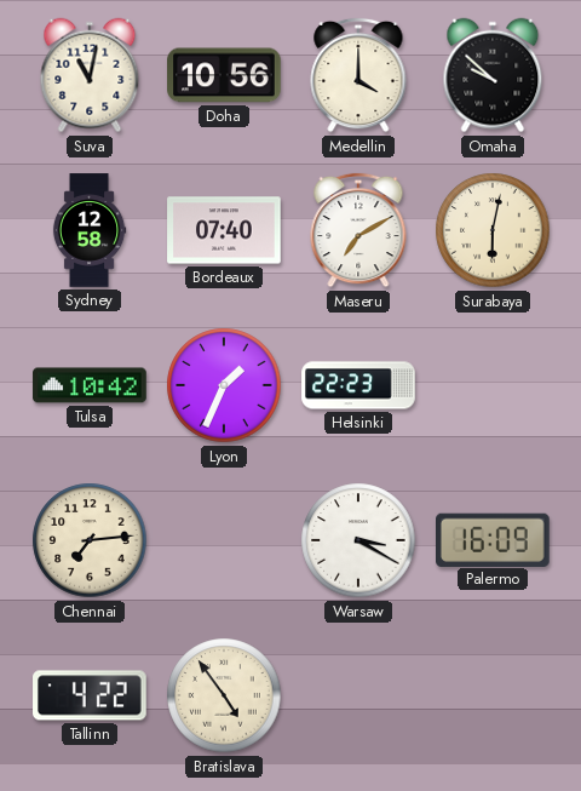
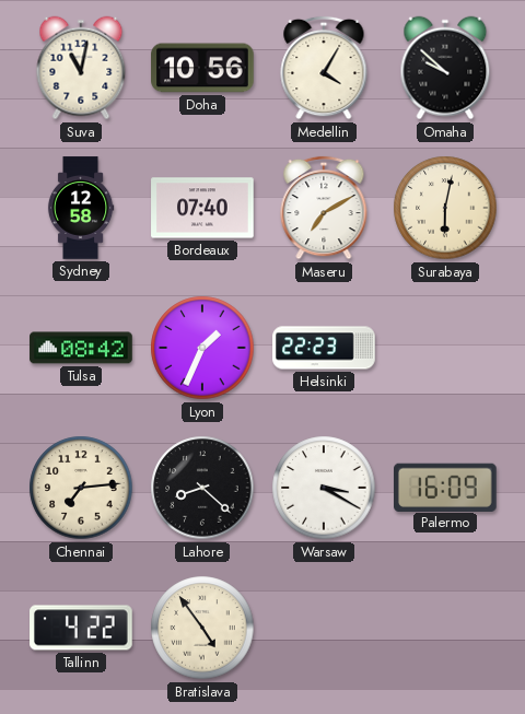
Medellin: 4:00 -> 4:05 (324, 68)
Tulsa: 10:42 -> 08:42 (81, 348)
Lahore: none -> 8:22 (202, 488)
